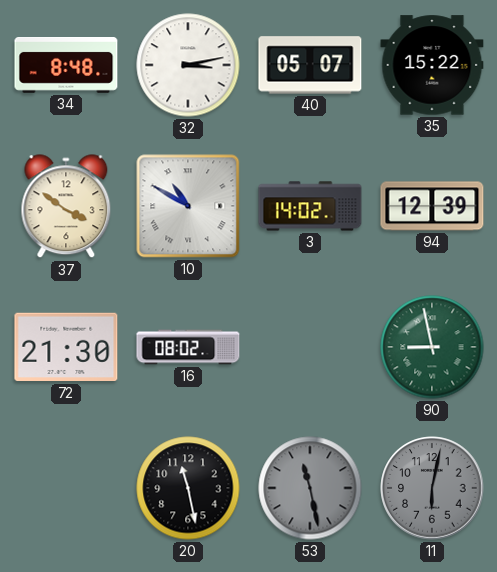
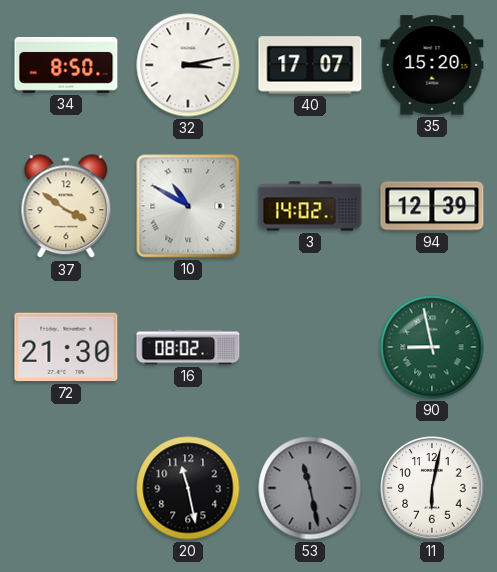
34: 8:48 -> 8:50 (66, 66)
40: 05:07 -> 17:07 (310, 65)
35: 15:22 -> 15:20 (432, 65)
11 dial: grey -> white (432, 488)
